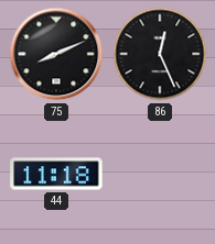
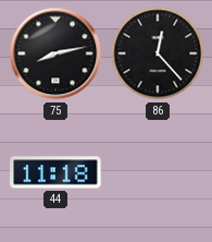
75: 8:11 -> 8:13 (55, 53)
86: 12:26 -> 12:23 (158, 53)
